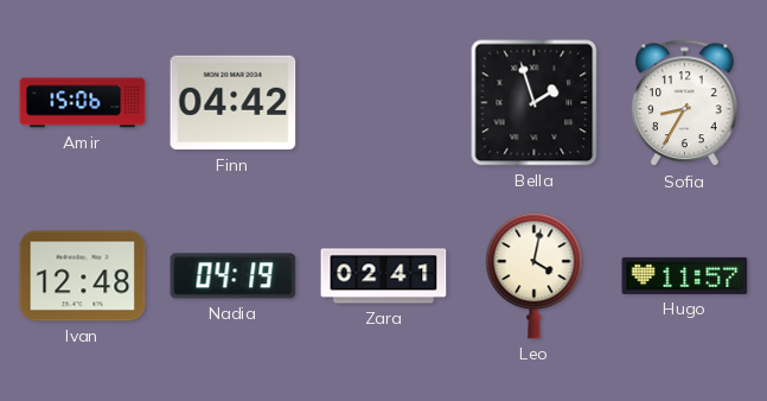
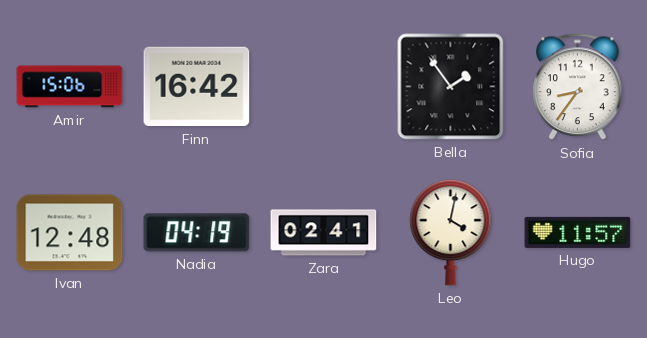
Finn: 04:42 -> 16:42 (197, 87)
Bella: 1:57 -> 1:54 (451, 87)
Sofia: 8:35 -> 8:36 (578, 87)
